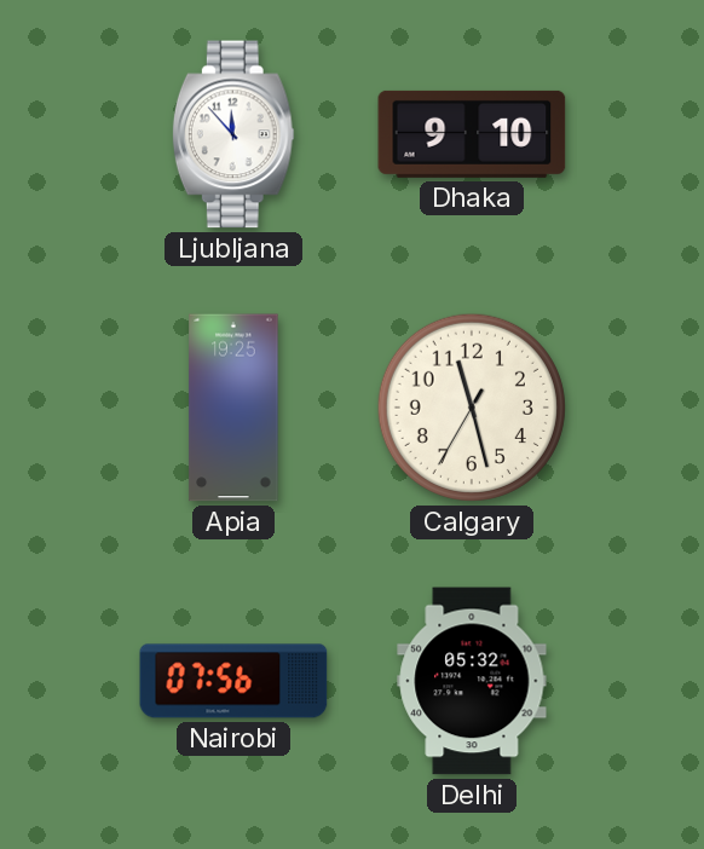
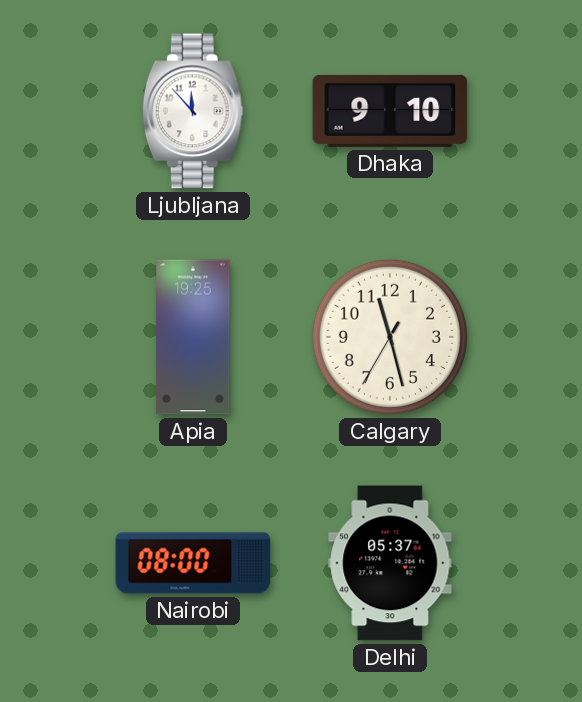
Nairobi: 07:56 -> 08:00 (193, 563)
Delhi: 05:32 -> 05:37 (390, 563)
